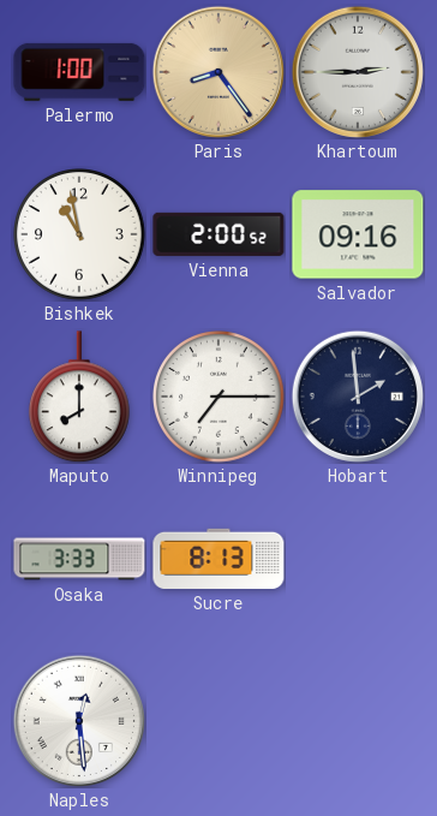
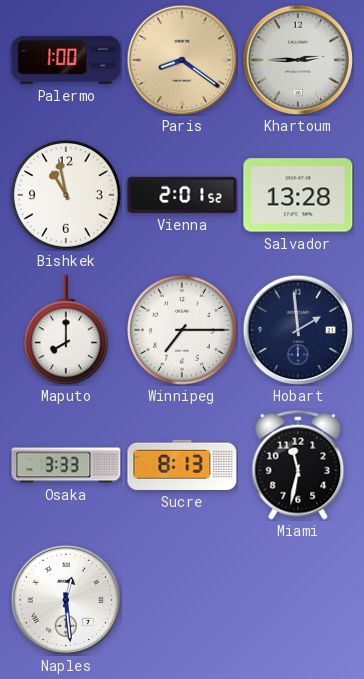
Paris: 8:24 -> 8:21 (182, 60)
Vienna: 2:00 -> 2:01 (182, 195)
Salvador: 09:16 -> 13:28 (298, 195)
Miami: none -> 11:32 (298, 465)
